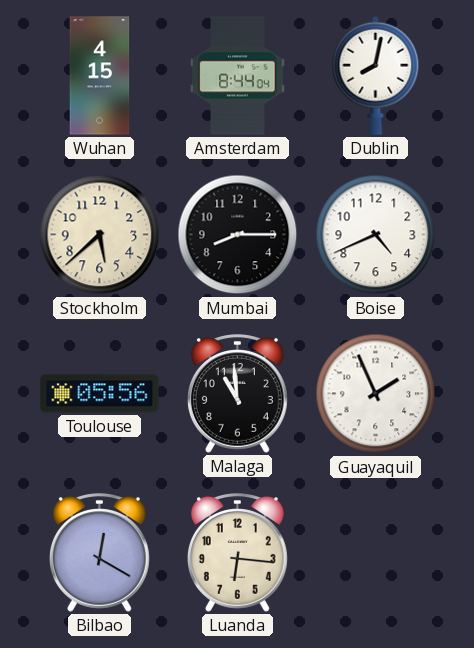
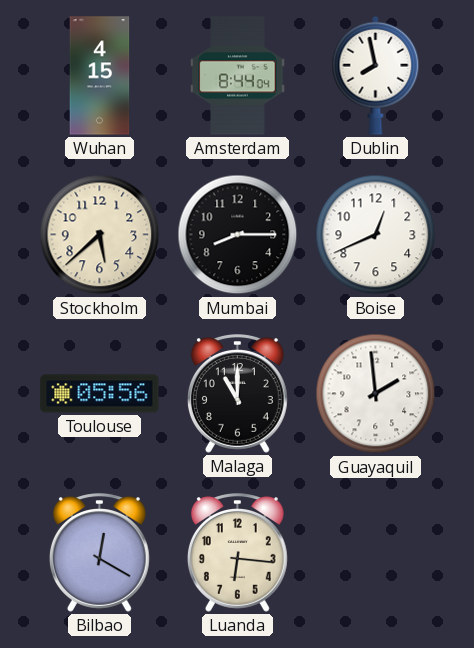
Dublin: 8:02 -> 7:58 (376, 75)
Boise: 4:41 -> 12:41 (376, 235)
Malaga: 10:59 -> 11:00 (237, 394)
Guayaquil: 1:56 -> 1:59 (376, 394)
